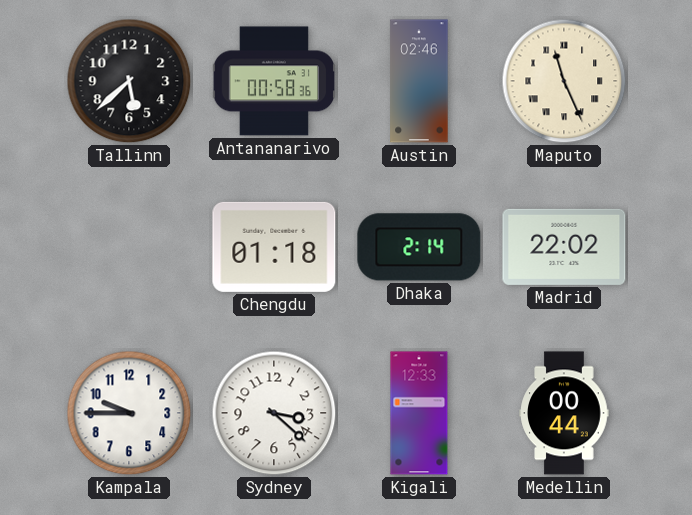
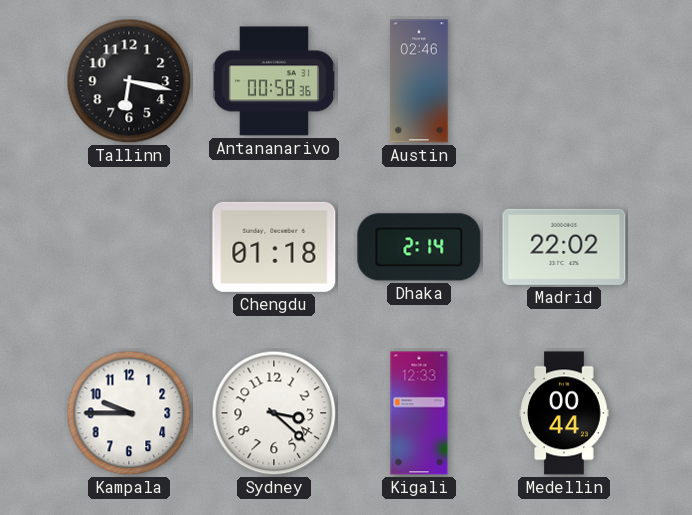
Tallinn: 5:38 -> 6:17 (129, 81)
Maputo: 11:26 -> none (564, 81)
